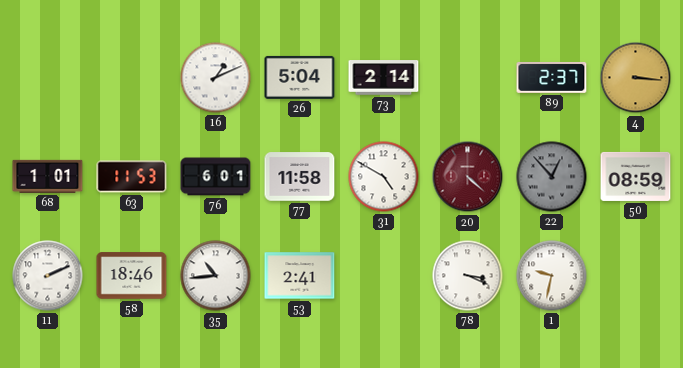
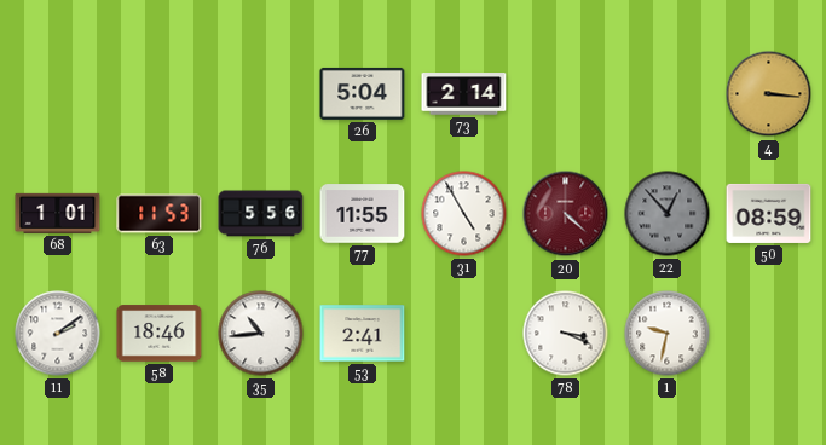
16: 1:11 -> none (216, 78)
89: 2:37 -> none (552, 77)
76: 6:01 -> 5:56 (261, 214)
77: 11:58 -> 11:55 (363, 214)
31: 4:50 -> 4:55 (464, 214)
11: 2:11 -> 2:09 (58, 334)
